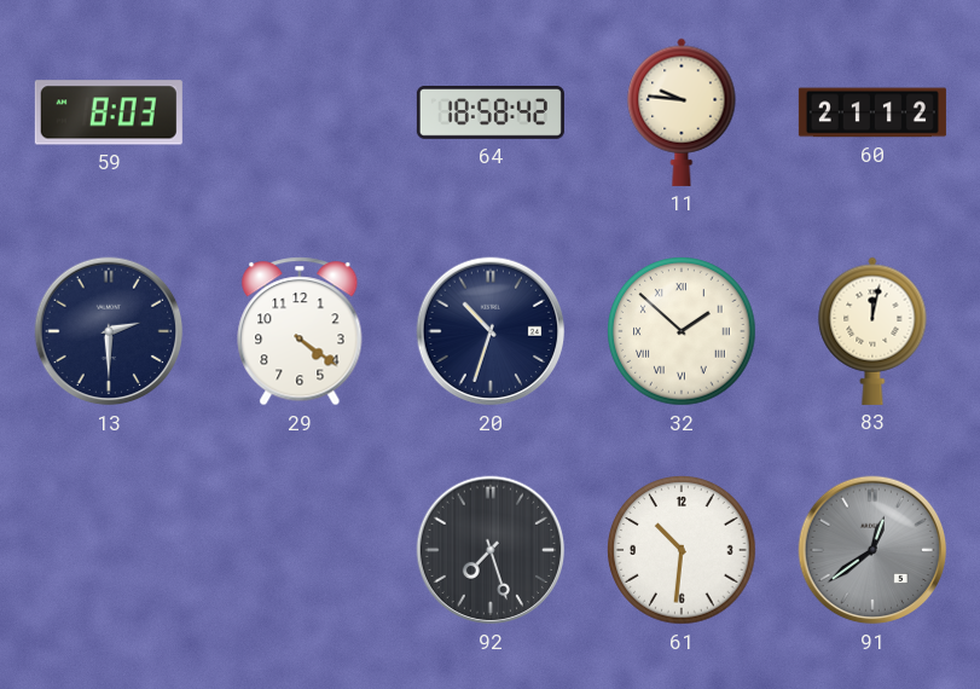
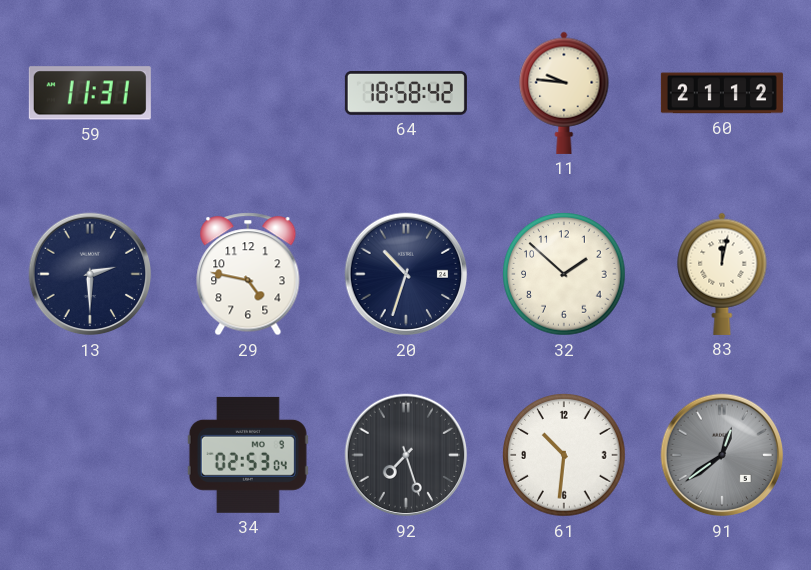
59: 8:03 -> 11:31 (90, 93)
29: 4:21 -> 4:47 (248, 274)
32 numerals: Roman -> Arabic (564, 274)
34: none -> 02:53 (248, 455)
